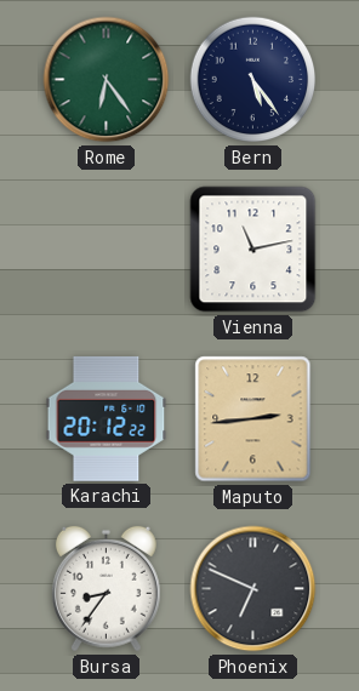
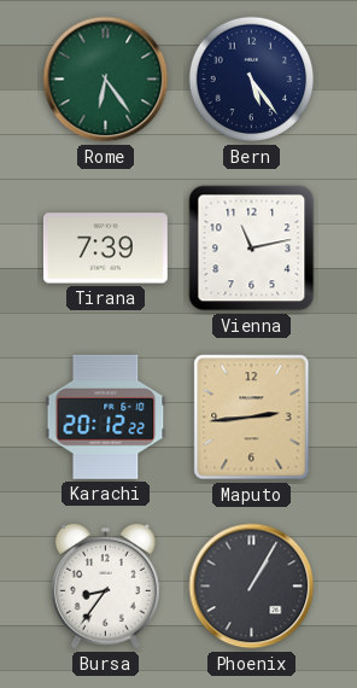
Tirana: none -> 7:39 (105, 249)
Phoenix: 6:49 -> 1:05 (252, 587)
